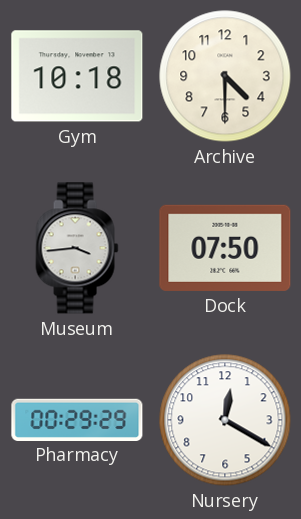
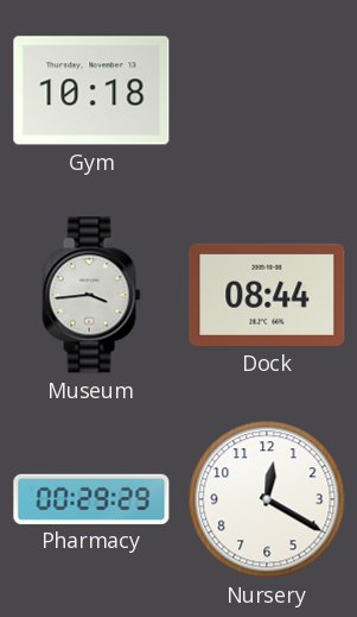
Archive: 4:30 -> none (225, 76)
Dock: 07:50 -> 08:44 (267, 295)
